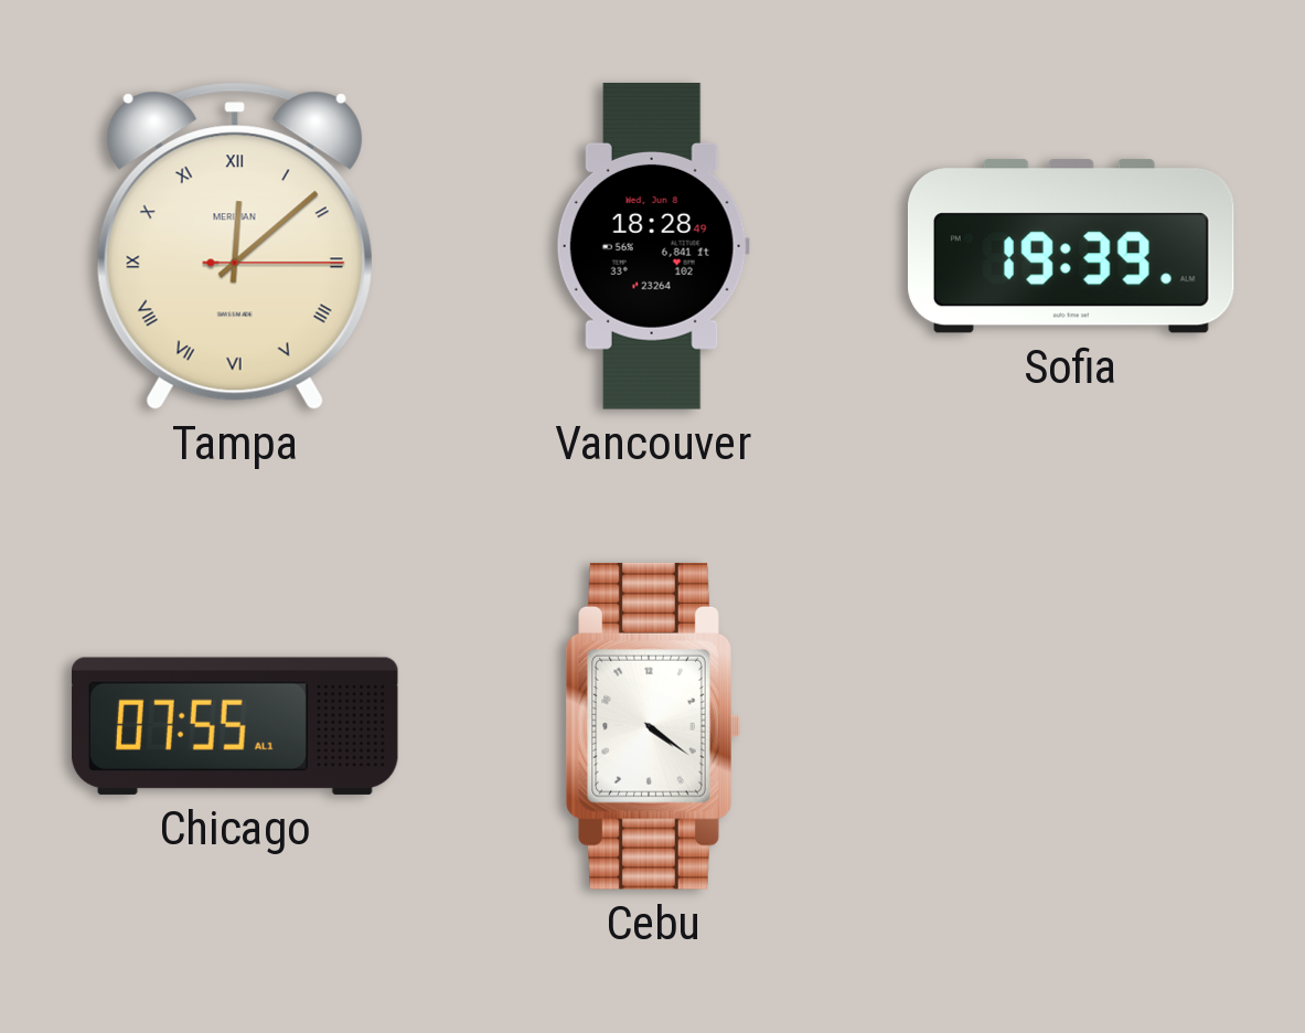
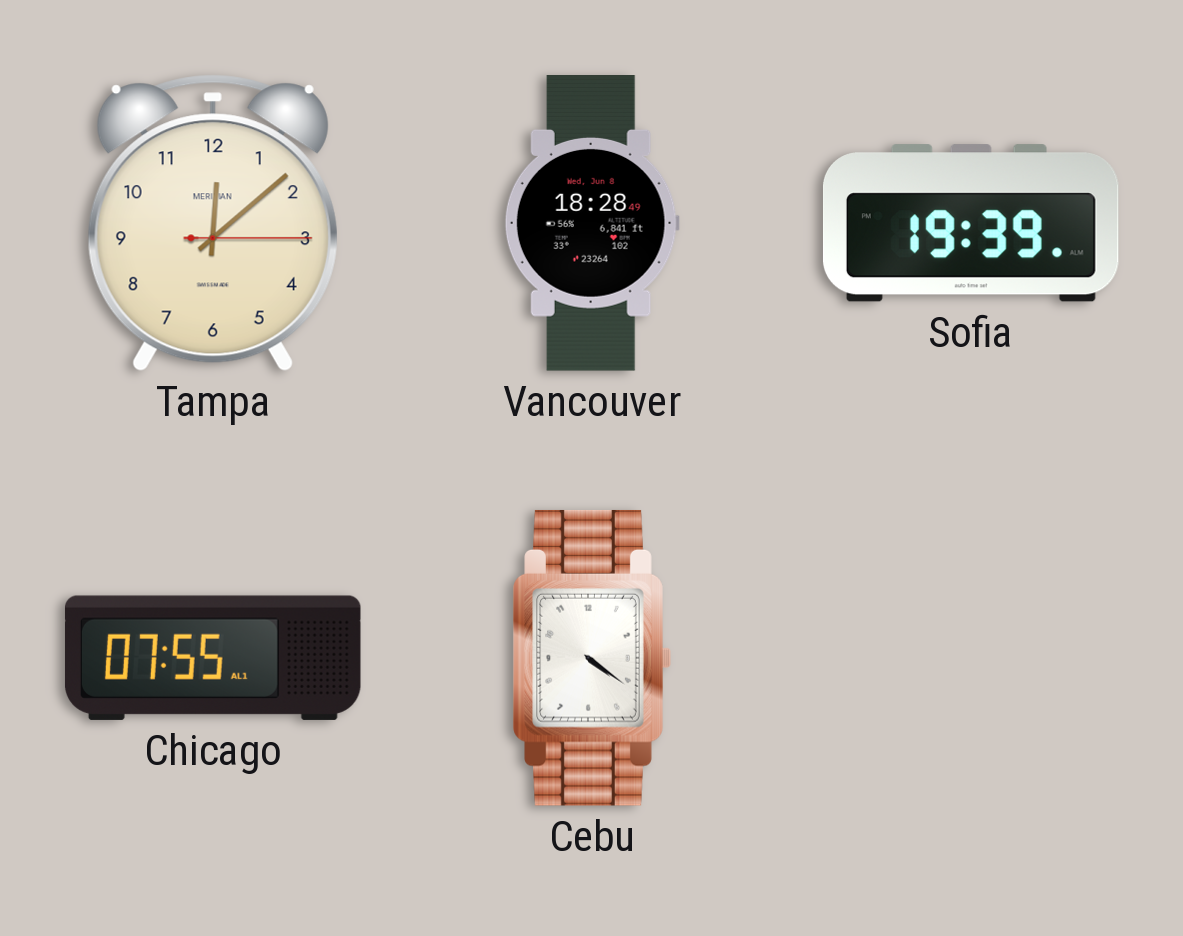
Tampa numerals: Roman -> Arabic (213, 223)
